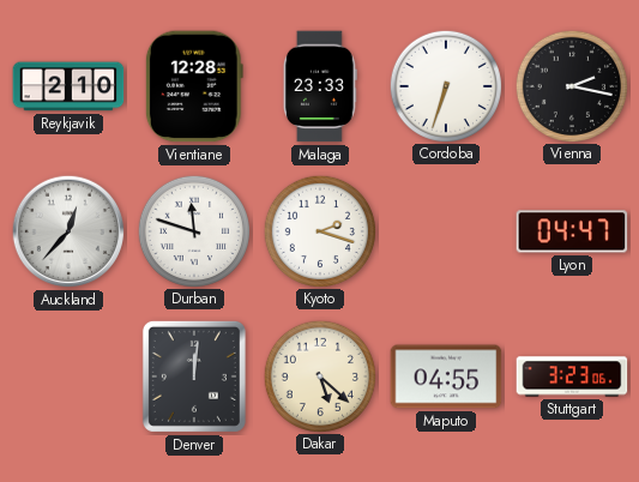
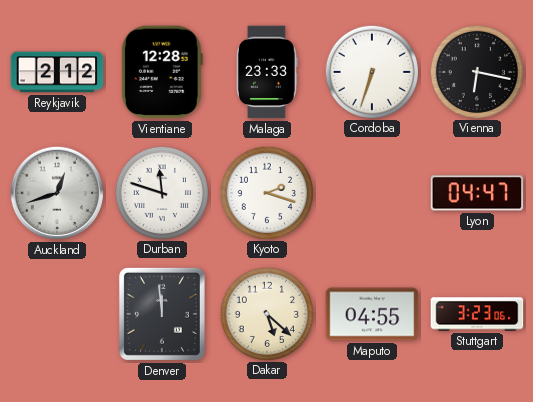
Reykjavik: 2:10 -> 2:12 (57, 72)
Vienna: 2:17 -> 6:17 (476, 71)
Auckland: 12:37 -> 12:42 (57, 193)
Denver: 12:01 -> 11:59 (162, 314)
